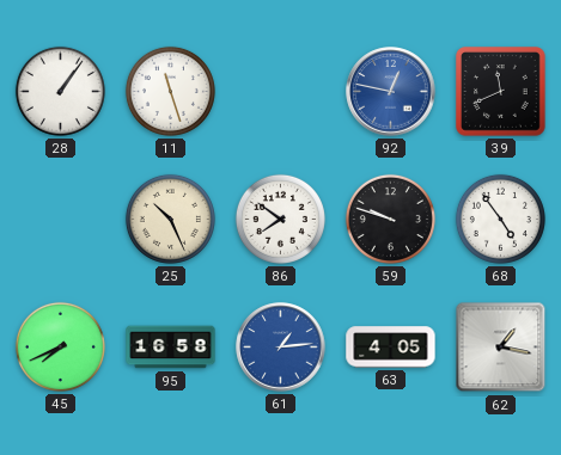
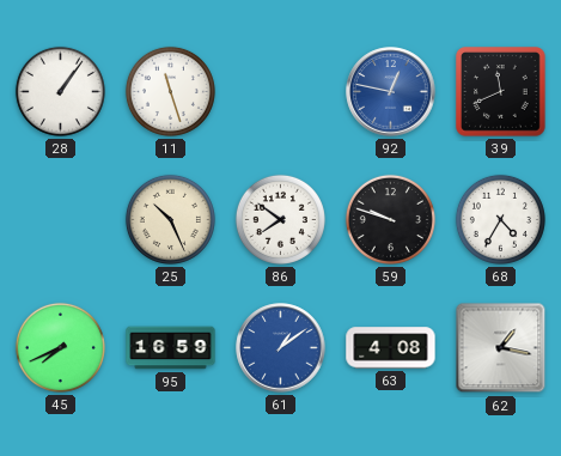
68: 4:54 -> 4:35 (500, 219)
95: 16:58 -> 16:59 (171, 348)
61: 1:14 -> 1:09 (281, 348)
63: 4:05 -> 4:08 (391, 348)
